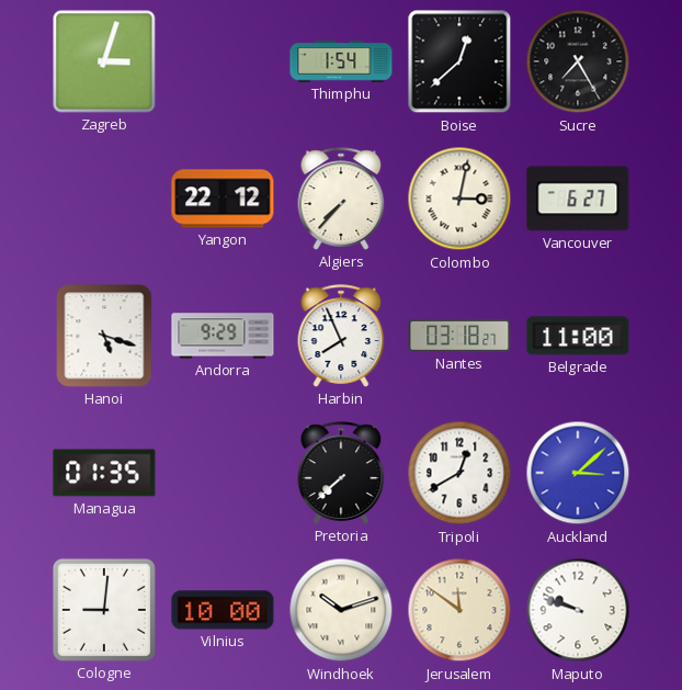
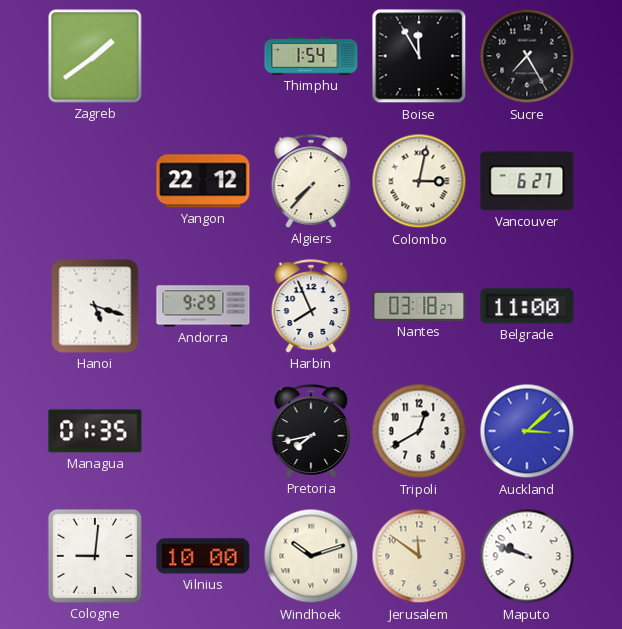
Zagreb: 3:03 -> 1:39 (95, 56)
Boise: 12:38 -> 11:55 (419, 56)
Pretoria: 7:38 -> 7:43 (311, 431)
